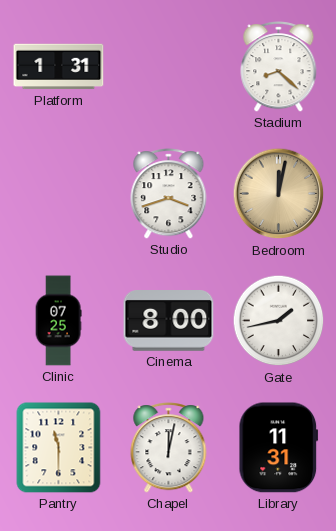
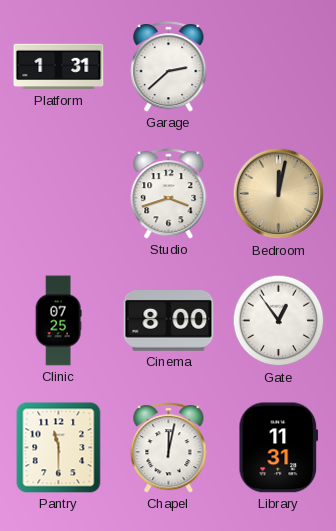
Garage: none -> 2:38 (169, 67)
Stadium: 8:22 -> none (279, 67)
Gate: 1:43 -> 12:54 (279, 321)
